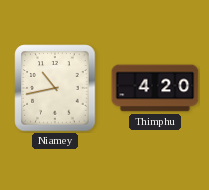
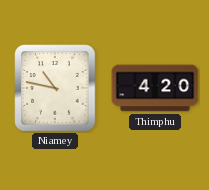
Niamey: 10:43 -> 10:47 (55, 88)
